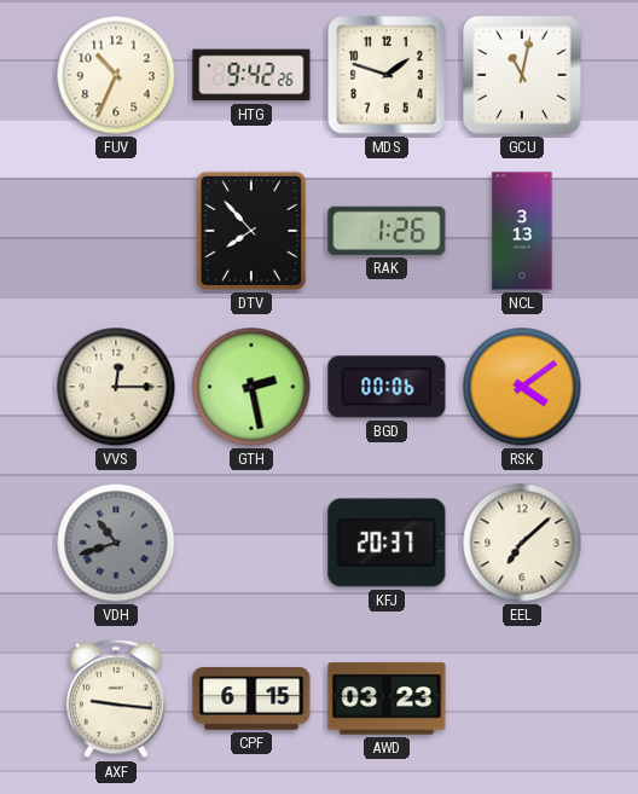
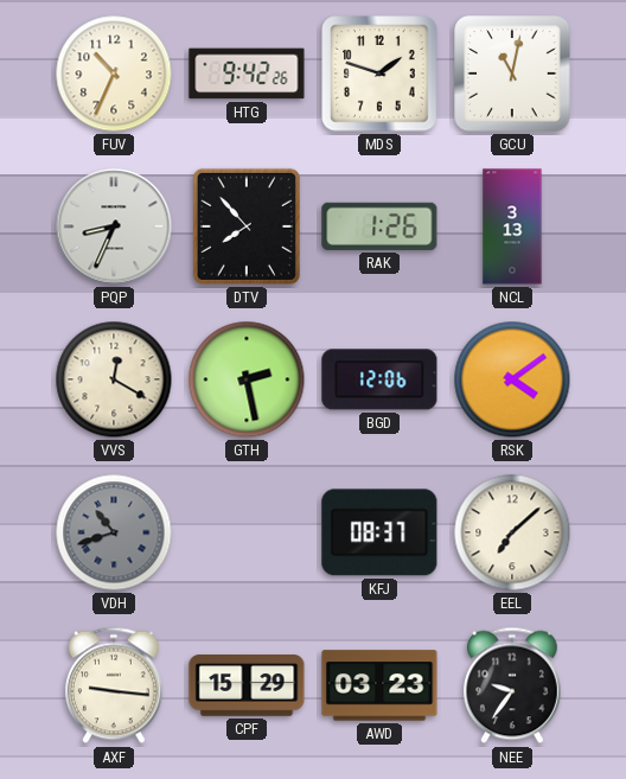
PQP: none -> 8:34 (114, 226)
VVS: 12:15 -> 12:20 (114, 379)
BGD: 00:06 -> 12:06 (379, 379)
KFJ: 20:37 -> 08:37 (379, 532)
CPF: 6:15 -> 15:29 (247, 685)
NEE: none -> 9:36 (512, 685)
